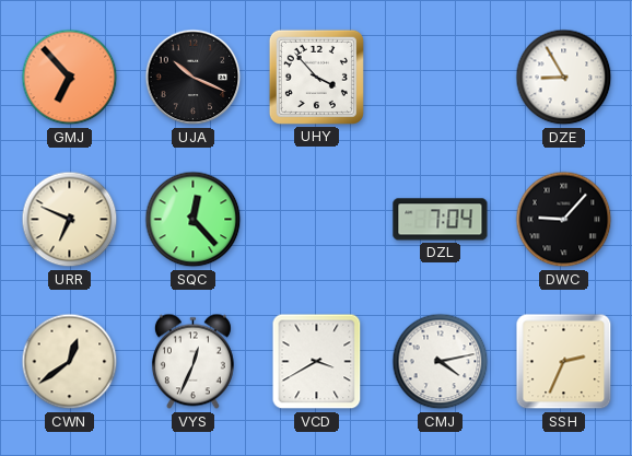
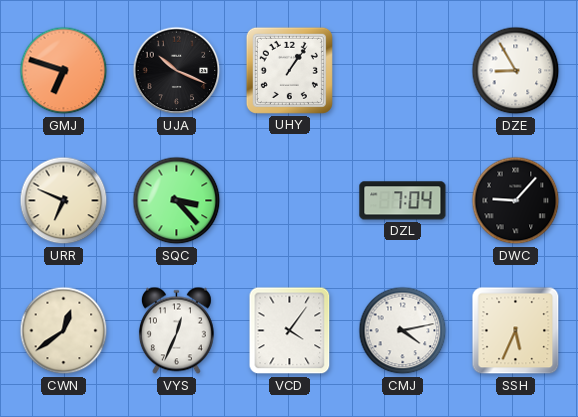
GMJ: 6:53 -> 6:48 (64, 71)
UHY: 3:53 -> 1:06 (289, 70)
SQC: 12:23 -> 3:23 (177, 201)
VCD: 3:40 -> 4:06 (290, 331)
SSH: 2:34 -> 5:34 (516, 331)
